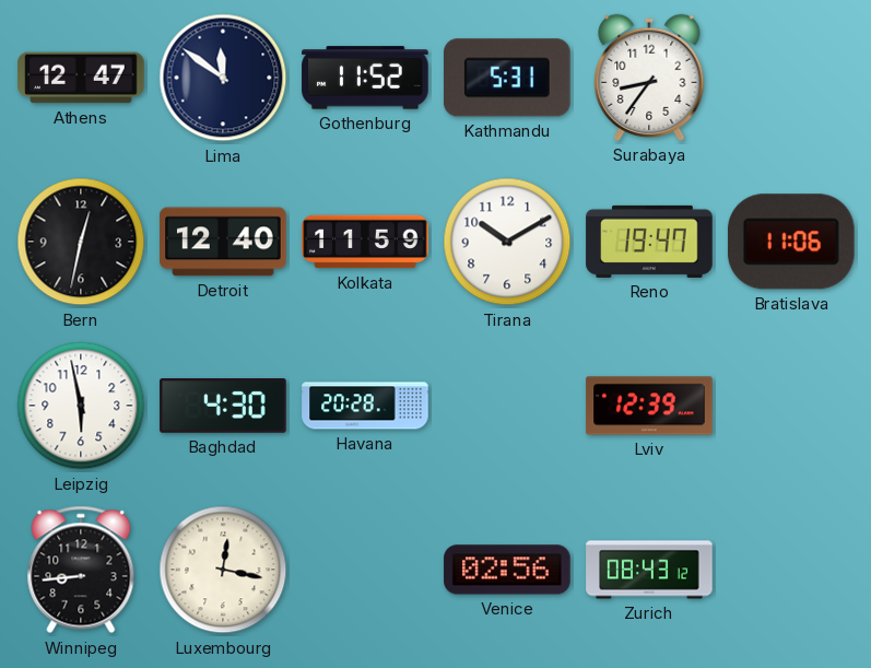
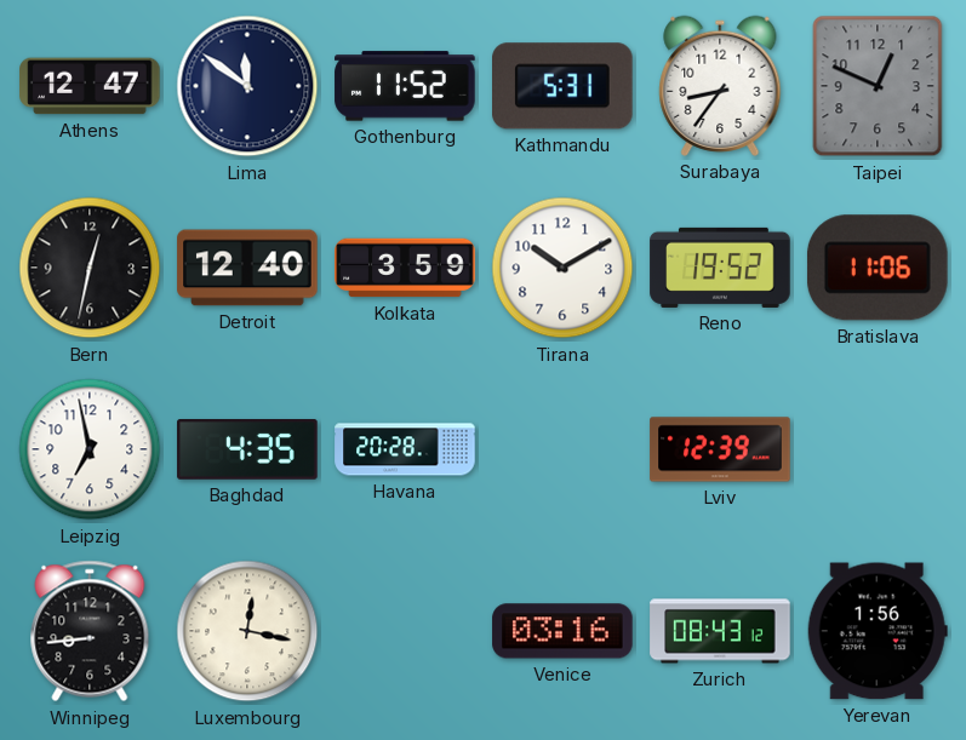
Taipei: none -> 12:49 (878, 86)
Kolkata: 11:59 -> 3:59 (405, 268)
Reno: 19:47 -> 19:52 (720, 268)
Leipzig: 5:58 -> 6:58 (90, 449)
Baghdad: 4:30 -> 4:35 (247, 451)
Venice: 02:56 -> 03:16 (562, 631)
Yerevan: none -> 1:56 (878, 631)
